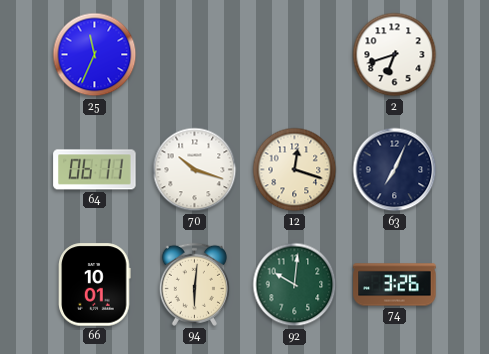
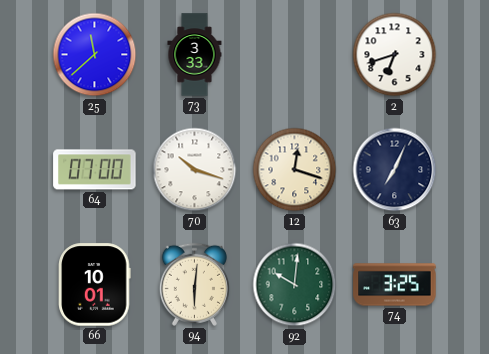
25: 11:34 -> 11:38 (95, 55)
73: none -> 3:33 (195, 55)
64: 06:11 -> 07:00 (95, 170)
74: 3:26 -> 3:25 (395, 285)
